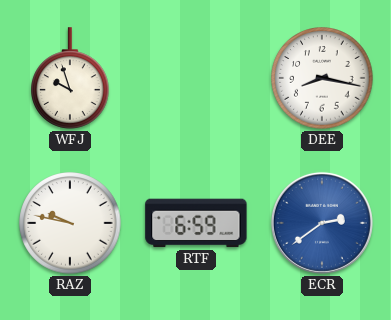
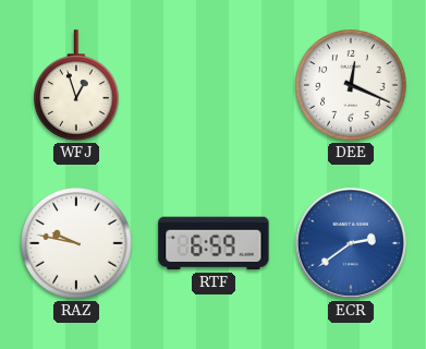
WFJ: 9:57 -> 12:57 (77, 85)
DEE: 8:17 -> 12:19 (351, 85)
